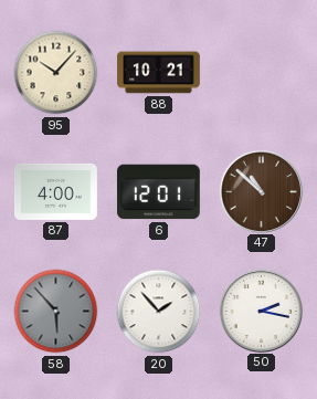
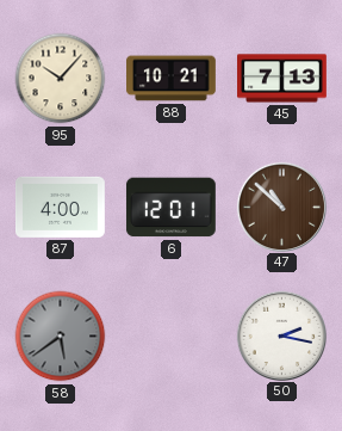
45: none -> 7:13 (282, 79)
58: 5:53 -> 5:39 (61, 337)
20: 1:53 -> none (159, 312)
